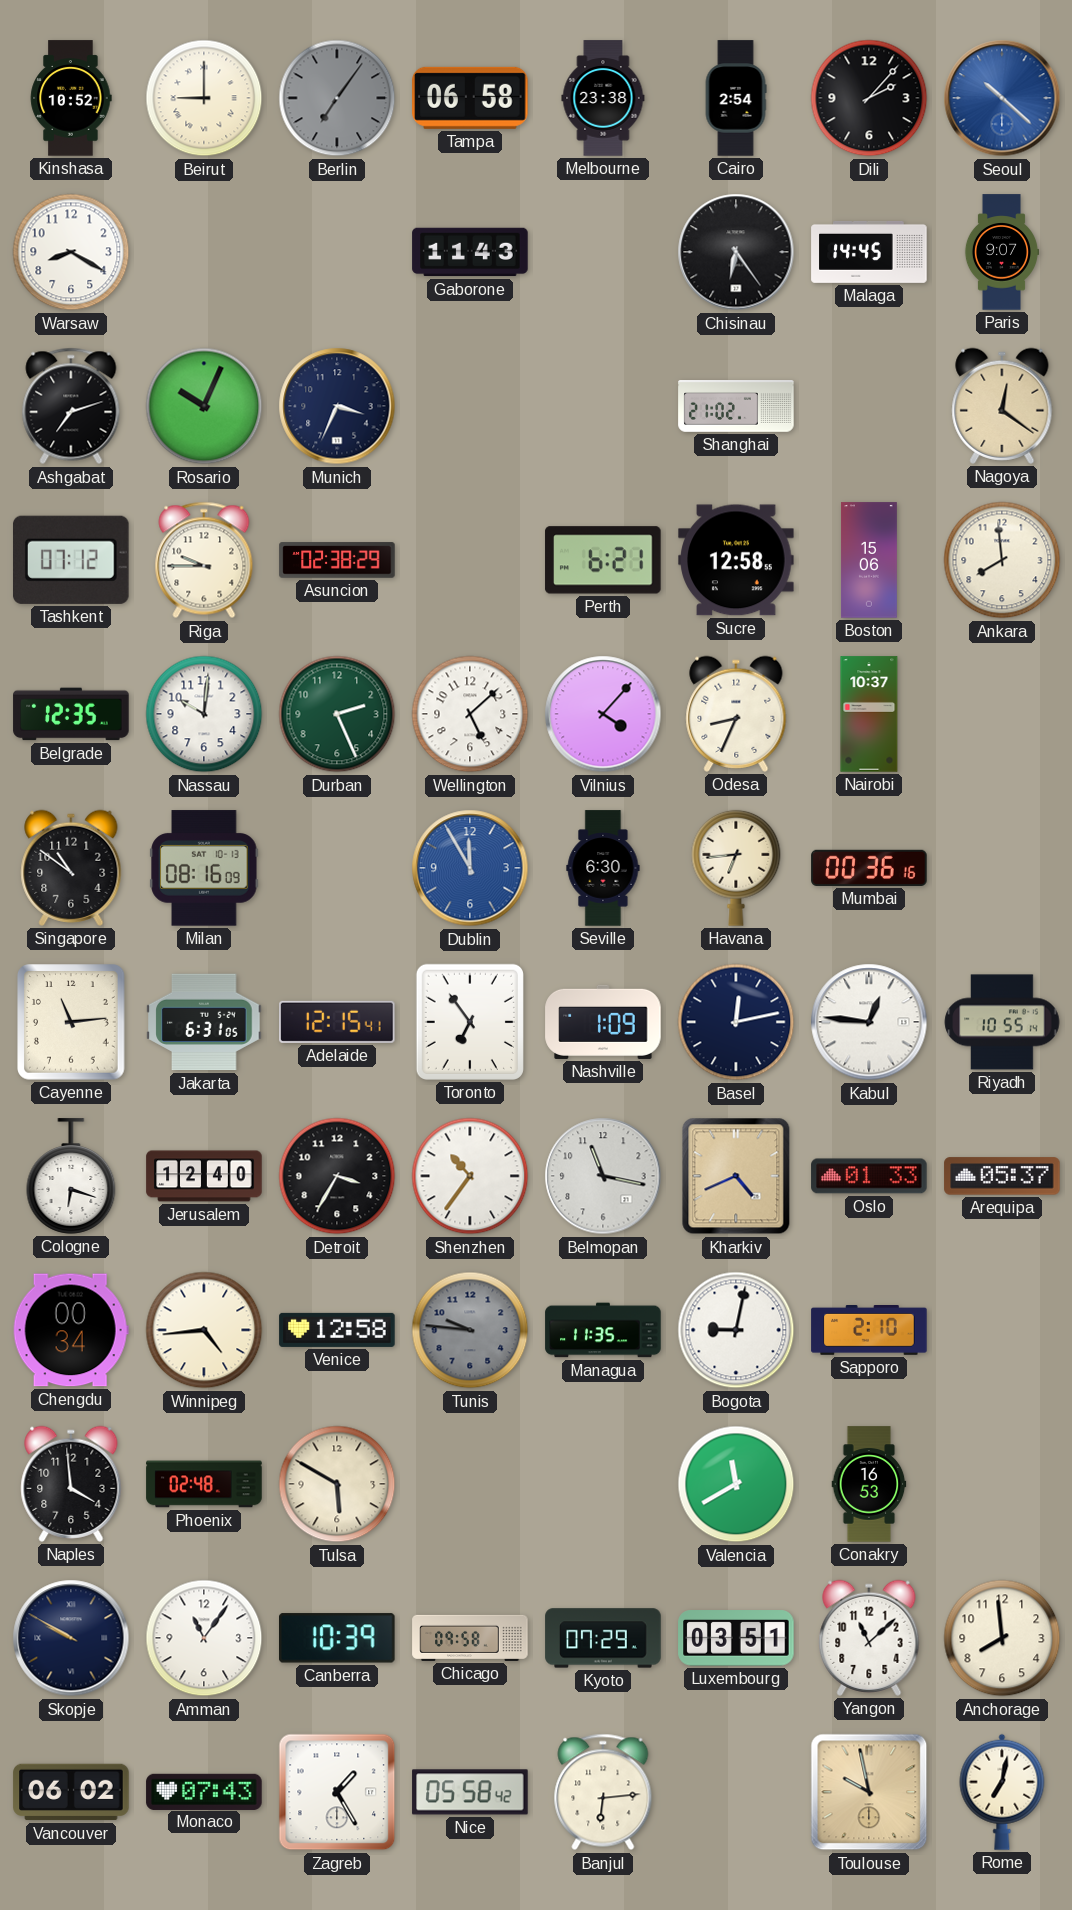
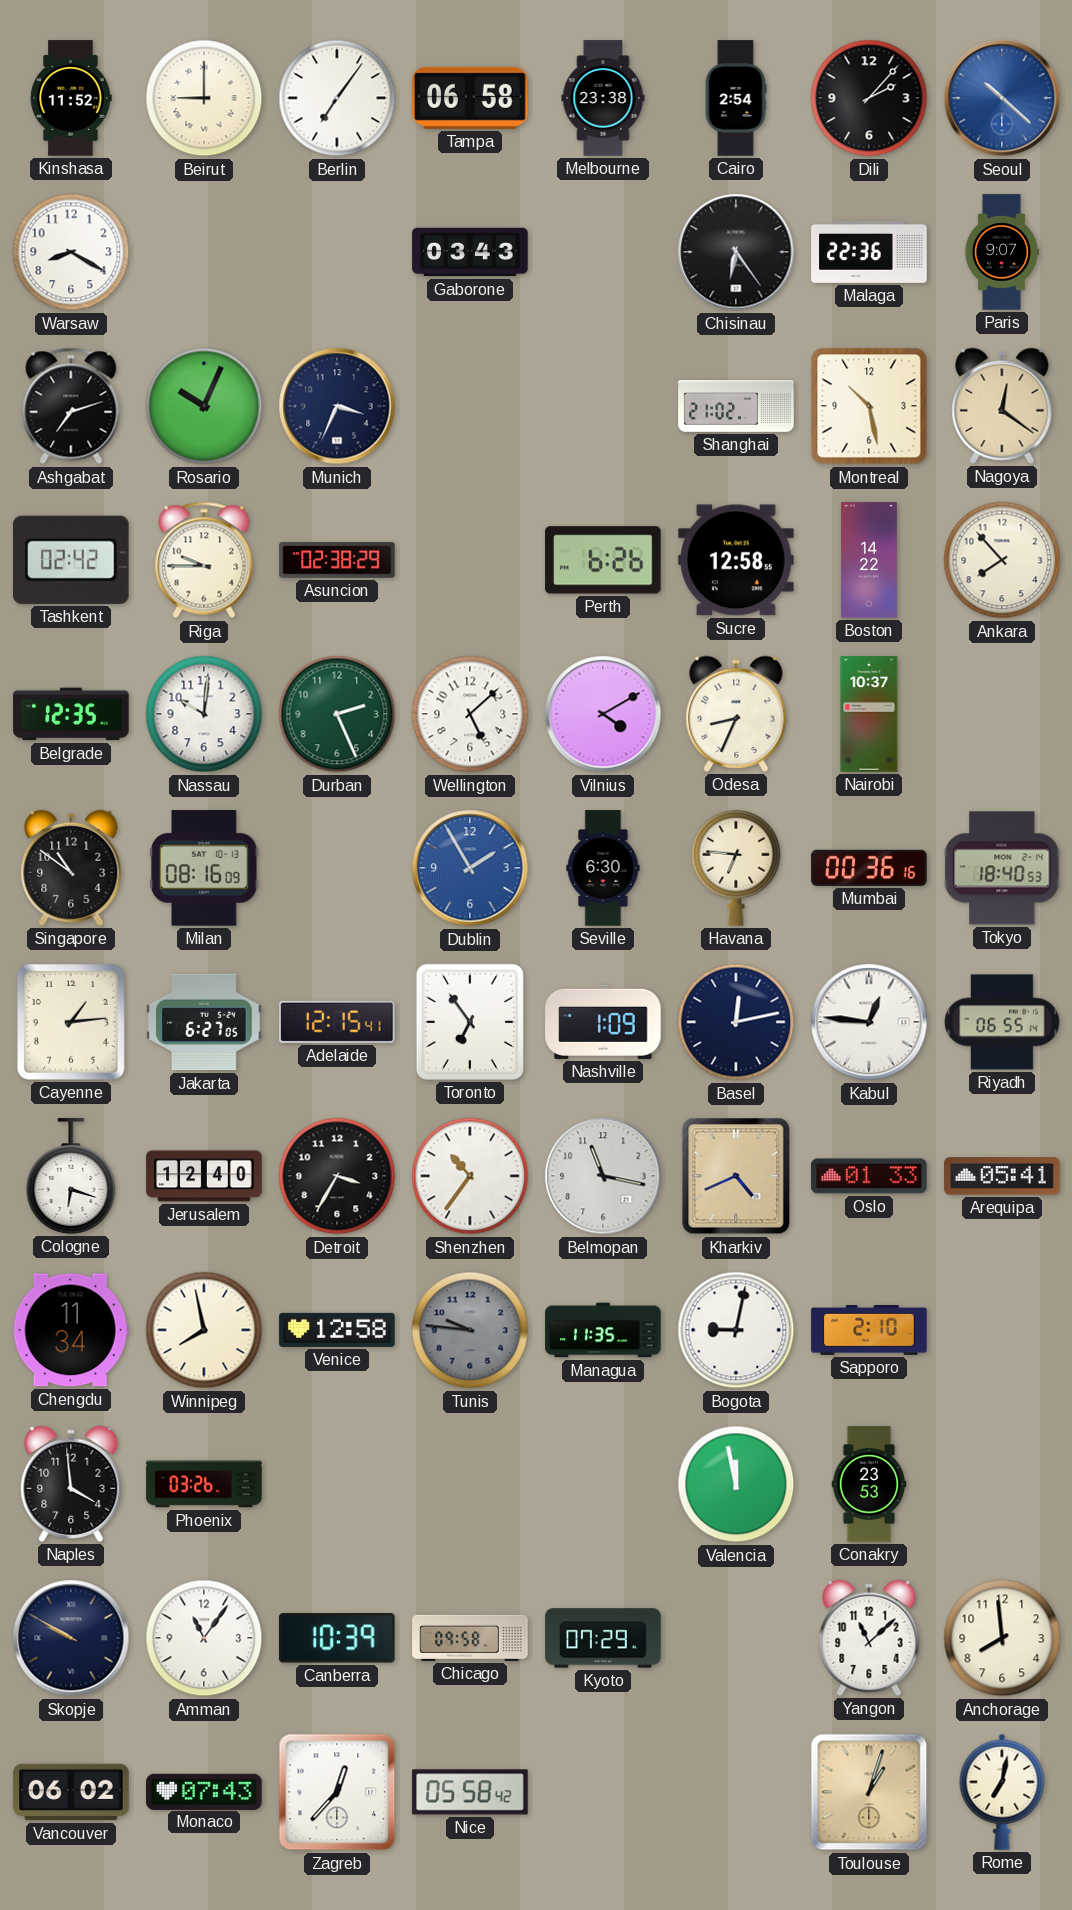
Kinshasa: 10:52 -> 11:52 (71, 98)
Berlin dial: grey -> white (337, 98)
Gaborone: 11:43 -> 03:43 (470, 252)
Malaga: 14:45 -> 22:36 (869, 252)
Montreal: none -> 10:28 (869, 406)
Tashkent: 07:12 -> 02:42 (72, 560)
Perth: 6:21 -> 6:26 (603, 560)
Boston: 15:06 -> 14:22 (870, 560)
Ankara: 7:59 -> 7:53 (1002, 560)
Vilnius: 4:07 -> 4:10 (603, 714)
Dublin: 11:55 -> 1:55 (470, 868)
Havana: 6:44 -> 6:46 (736, 868)
Tokyo: none -> 18:40 (1002, 868)
Cayenne: 11:14 -> 1:14 (71, 1022)
Jakarta: 6:31 -> 6:27 (204, 1022)
Riyadh: 10:55 -> 06:55 (1002, 1022)
Arequipa: 05:37 -> 05:41 (1002, 1176)
Chengdu: 00:34 -> 11:34 (71, 1330)
Winnipeg: 4:44 -> 7:58 (204, 1330)
Phoenix: 02:48 -> 03:26 (204, 1484)
Tulsa: 5:50 -> none (337, 1484)
Valencia: 11:40 -> 11:58 (736, 1484)
Conakry: 16:53 -> 23:53 (869, 1484)
Luxembourg: 03:51 -> none (736, 1638)
Zagreb: 1:25 -> 12:37 (337, 1792)
Banjul: 6:14 -> none (603, 1792)
Toulouse: 9:58 -> 1:03 (869, 1792)
